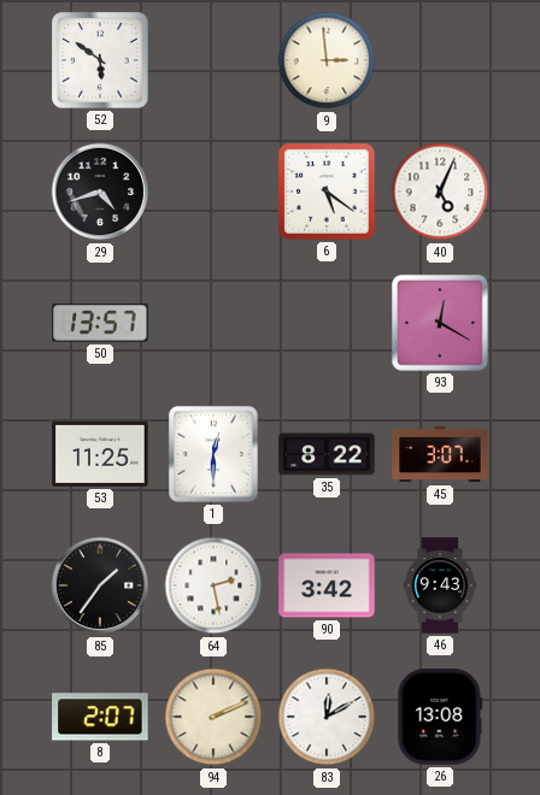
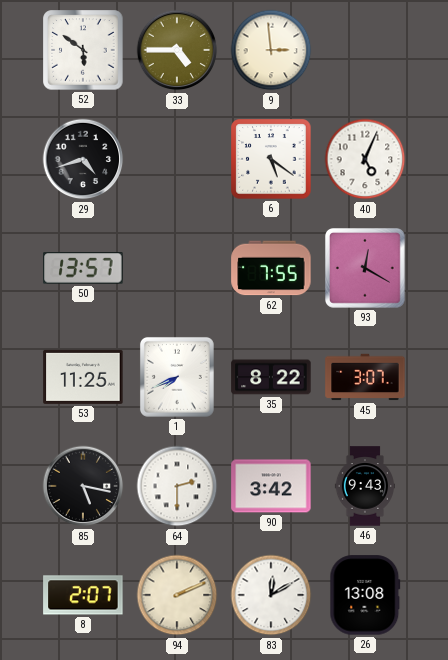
33: none -> 4:45 (177, 50)
62: none -> 7:55 (271, 268)
1: 12:30 -> 7:41 (177, 377)
85: 1:36 -> 5:17 (83, 486)
64: 2:28 -> 2:30 (177, 486)
